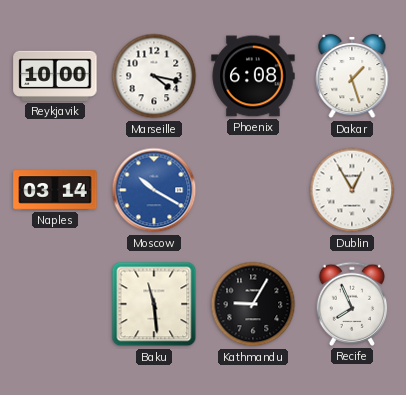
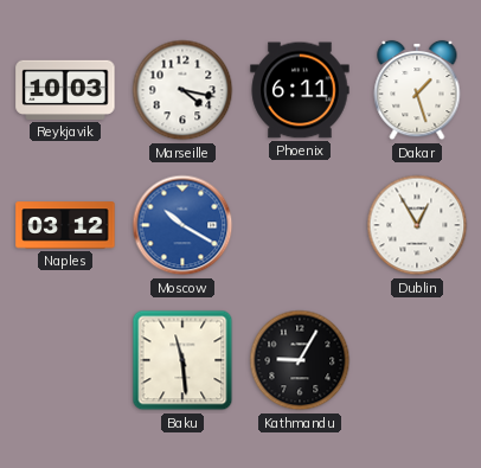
Reykjavik: 10:00 -> 10:03 (65, 90)
Phoenix: 6:08 -> 6:11 (300, 90)
Naples: 03:14 -> 03:12 (65, 225)
Recife: 7:56 -> none (352, 304)
